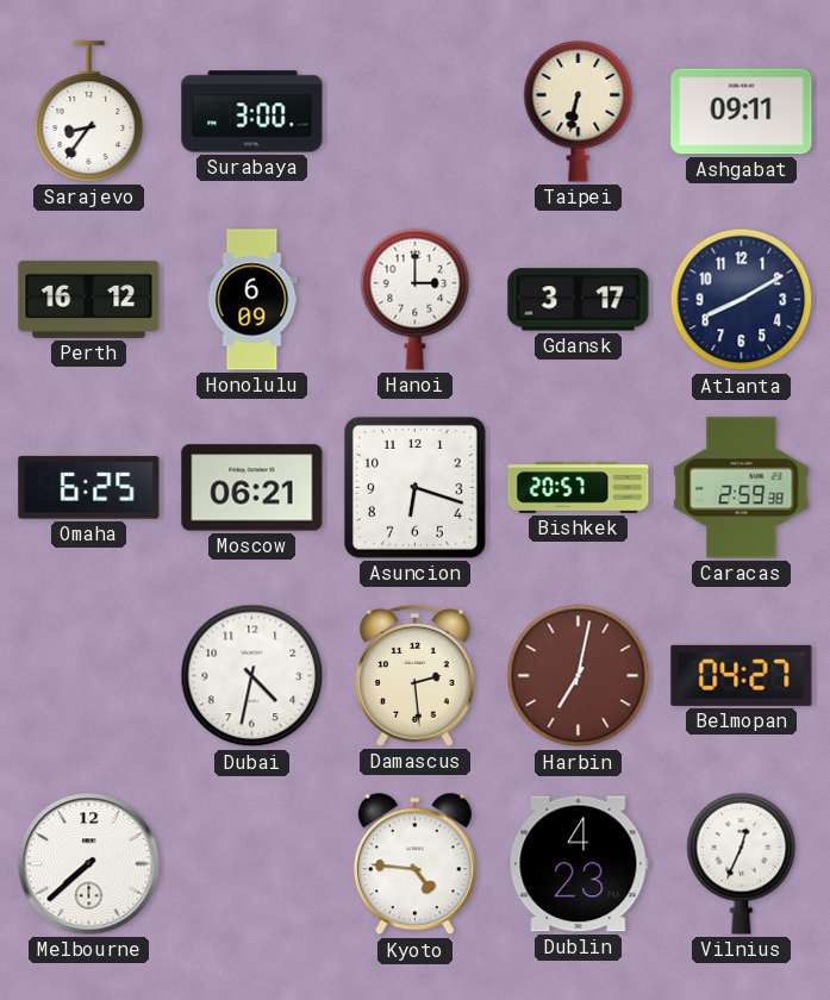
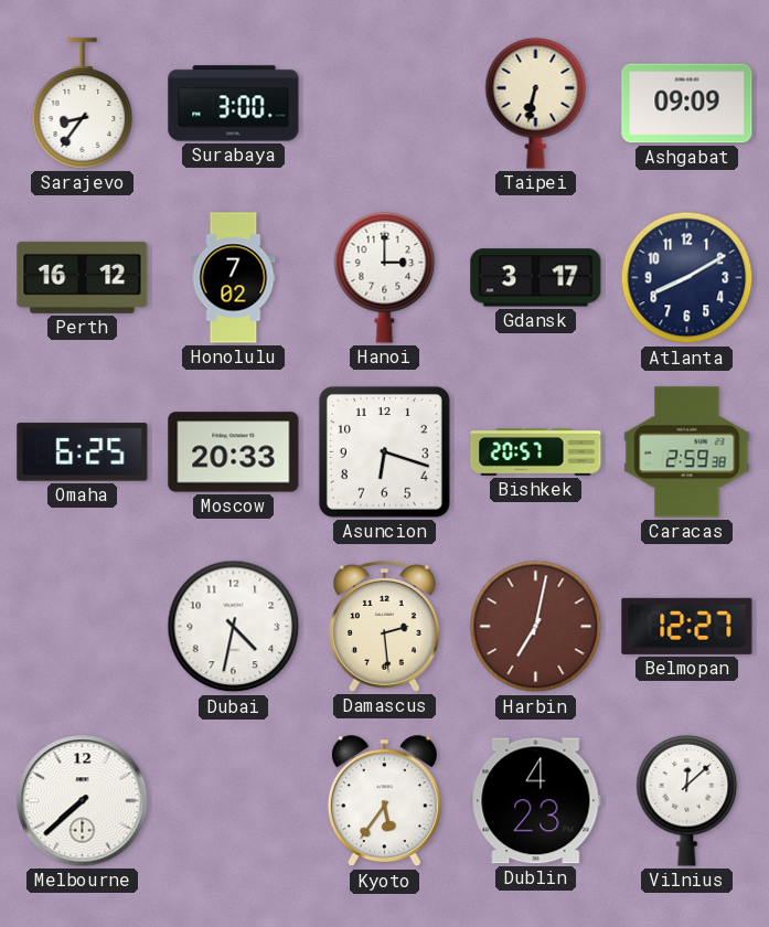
Ashgabat: 09:11 -> 09:09 (687, 104)
Honolulu: 6:09 -> 7:02 (234, 278)
Moscow: 06:21 -> 20:33 (234, 452)
Belmopan: 04:27 -> 12:27 (687, 626)
Kyoto: 4:46 -> 5:36 (384, 801)
Vilnius: 12:34 -> 12:08 (687, 800)
